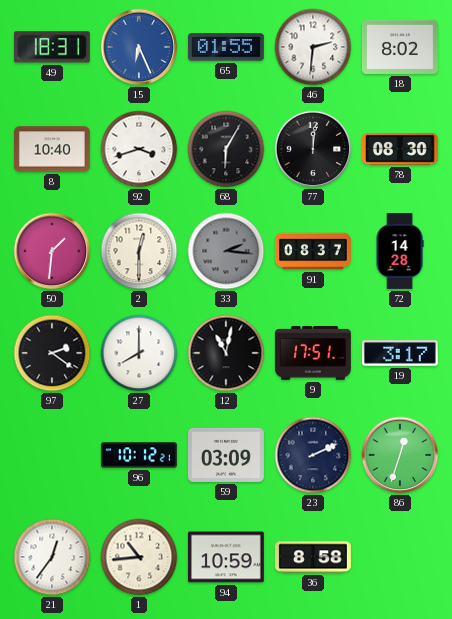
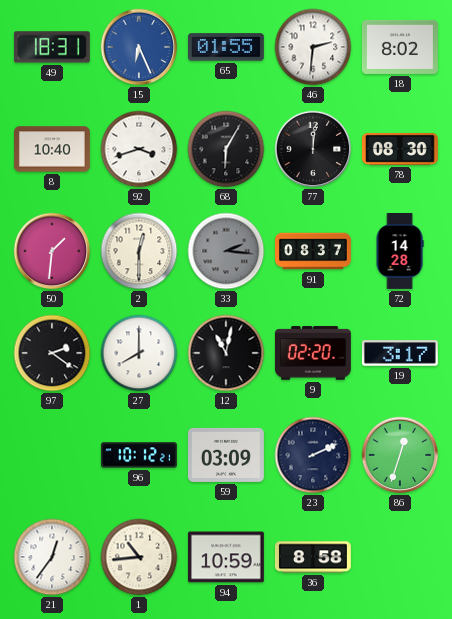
9: 17:51 -> 02:20 (313, 353)
